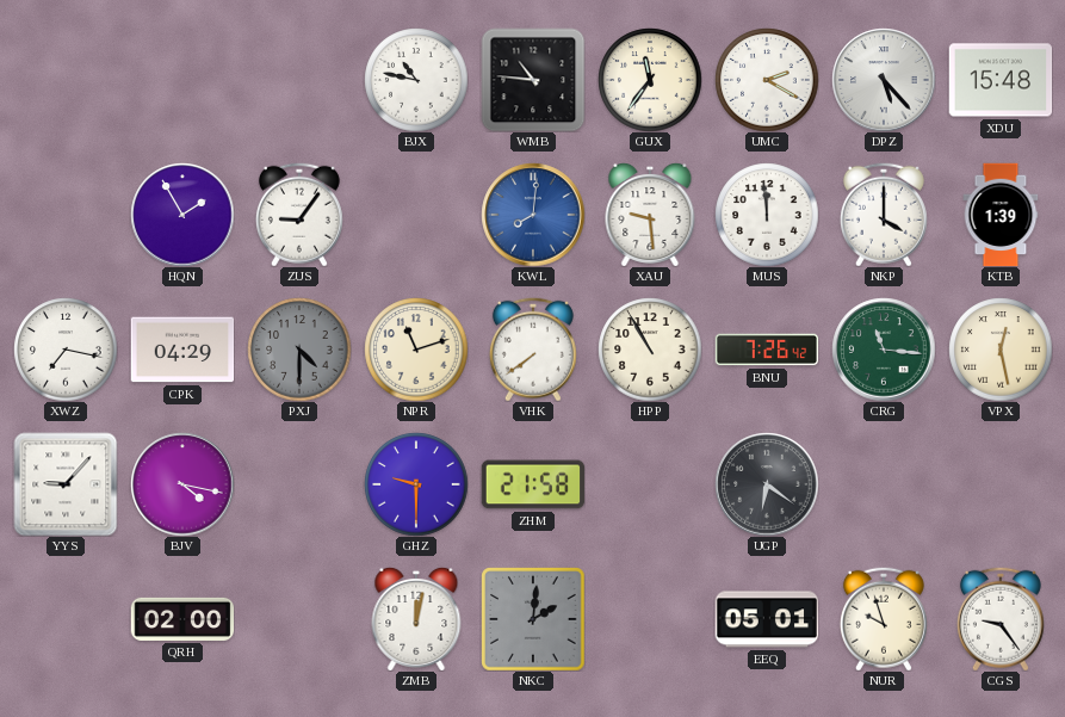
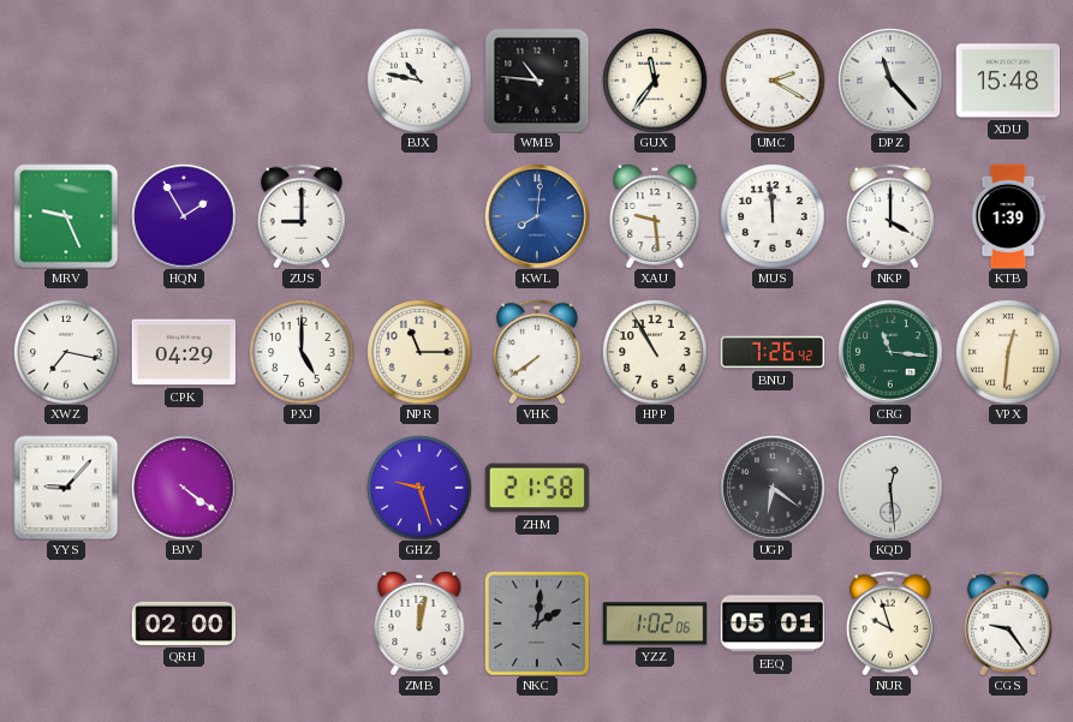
DPZ: 5:23 -> 11:23 (890, 80)
MRV: none -> 9:26 (66, 216)
ZUS: 9:06 -> 9:00 (302, 216)
PXJ: 4:30 -> 5:00 (302, 352)
PXJ dial: grey -> white (302, 352)
NPR: 11:12 -> 11:15 (419, 352)
VPX: 12:28 -> 12:31 (1008, 352)
BJV: 4:17 -> 4:21 (184, 488)
GHZ: 9:30 -> 9:27 (419, 488)
KQD: none -> 12:29 (890, 488)
YZZ: none -> 1:02 (655, 623)
